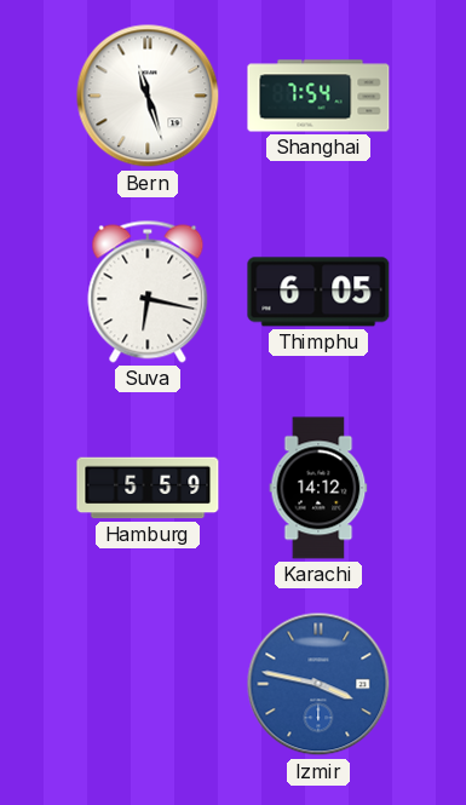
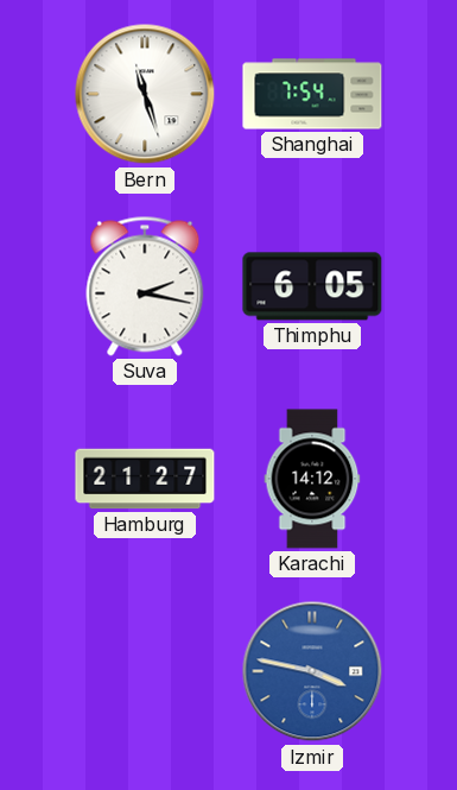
Suva: 6:17 -> 2:17 (145, 286)
Hamburg: 5:59 -> 21:27 (145, 479)
